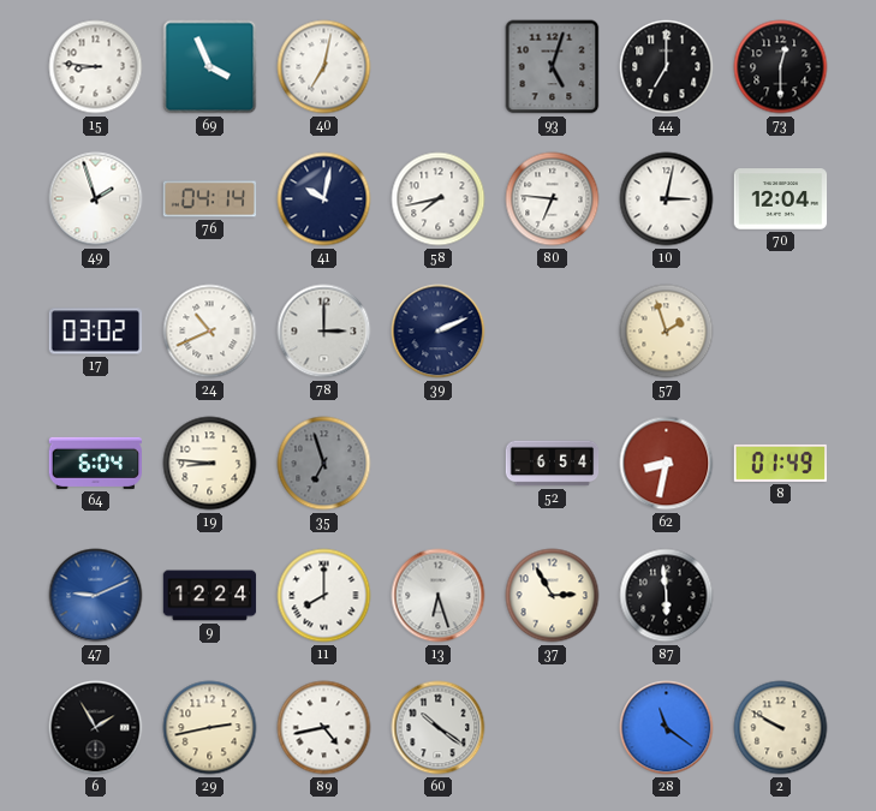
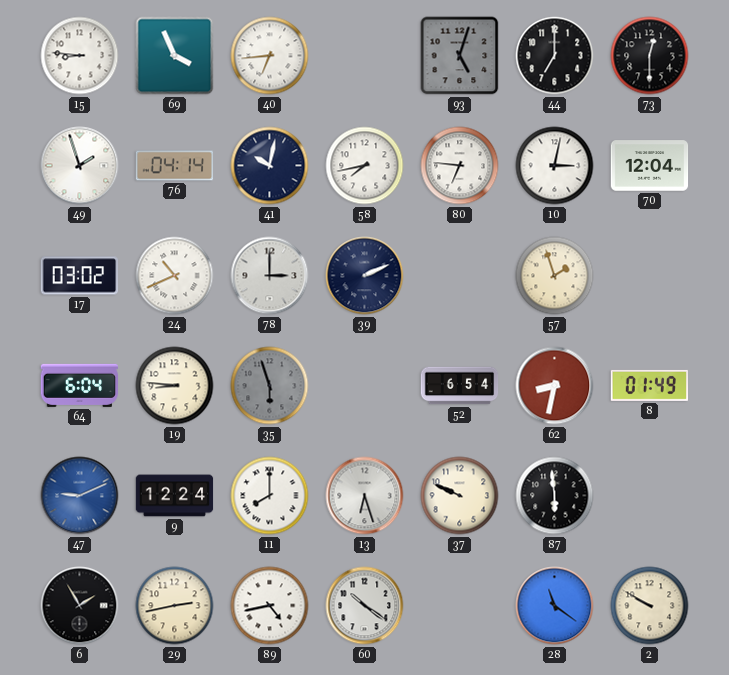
40: 7:02 -> 6:44 (270, 56)
35: 6:57 -> 5:57 (270, 386)
37: 2:55 -> 9:49 (460, 496)
